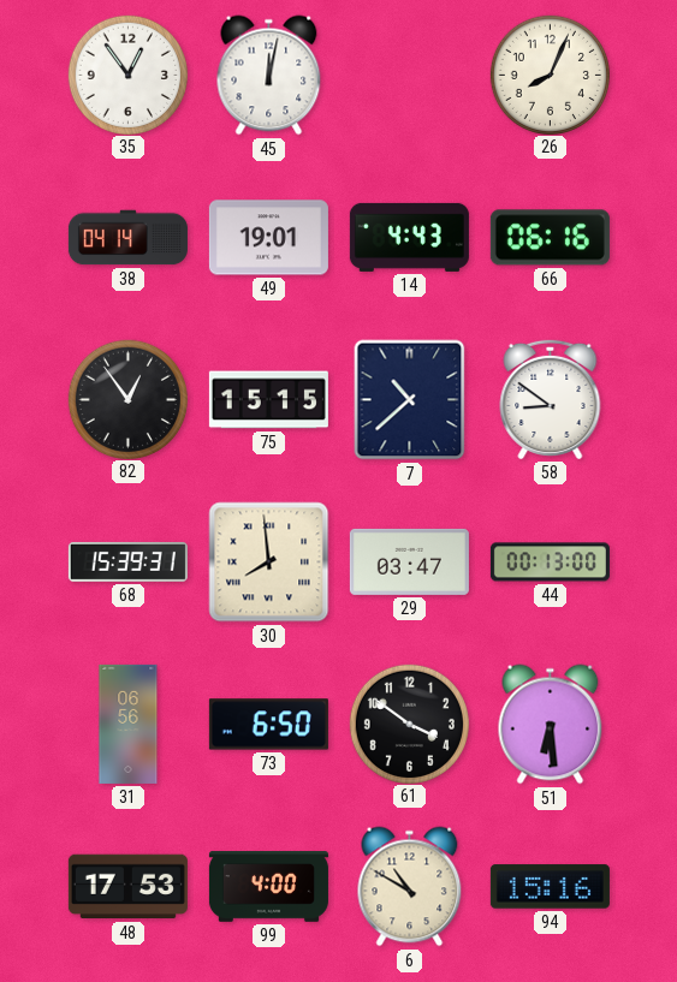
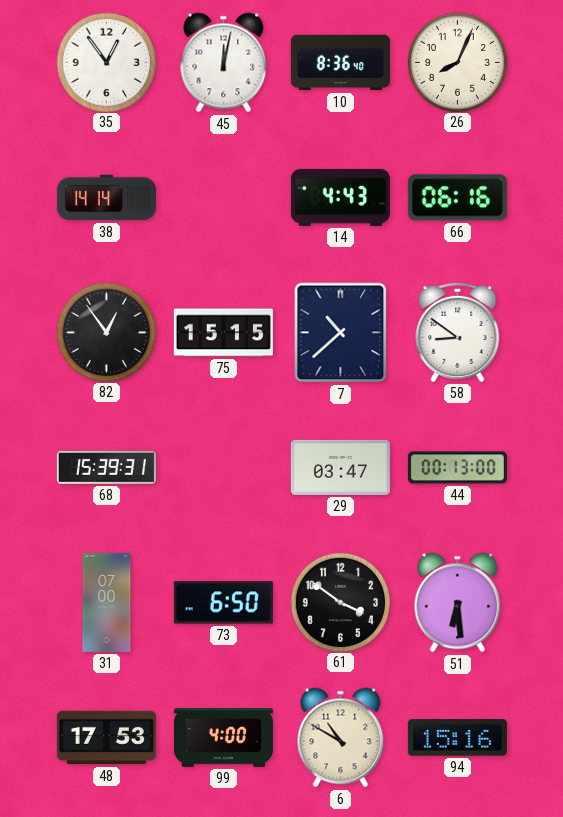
10: none -> 8:36 (340, 63)
38: 04:14 -> 14:14 (106, 198)
49: 19:01 -> none (268, 238)
30: 7:59 -> none (269, 563)
31: 06:56 -> 07:00 (107, 602)
